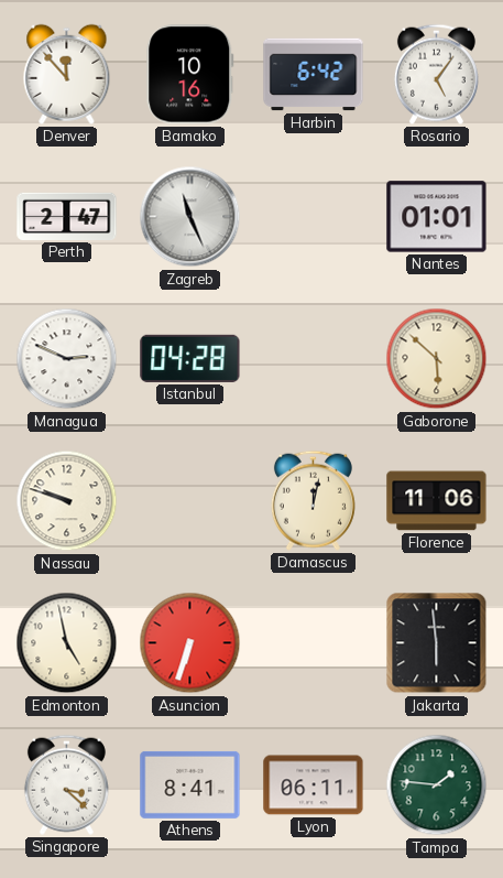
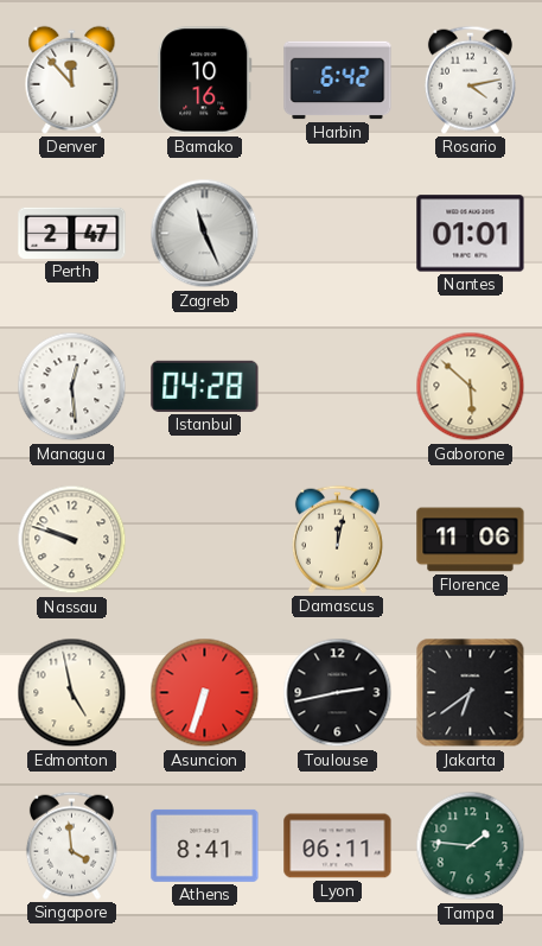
Rosario: 5:06 -> 4:13 (470, 80)
Managua: 2:49 -> 12:29 (72, 387)
Toulouse: none -> 2:43 (338, 693)
Jakarta: 5:59 -> 6:39 (471, 693)
Singapore: 3:22 -> 3:59 (71, 845)
